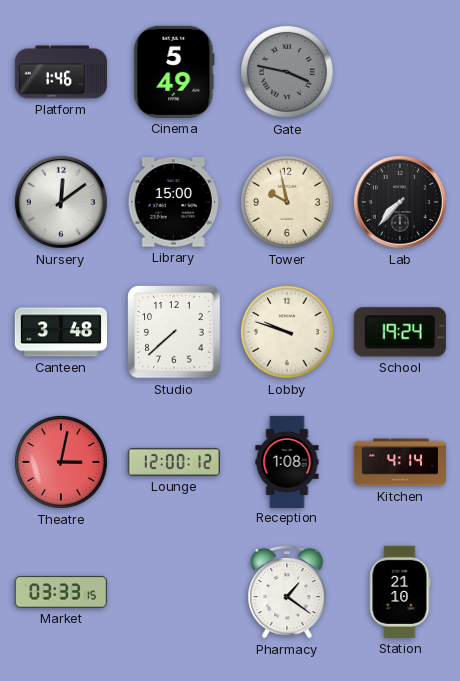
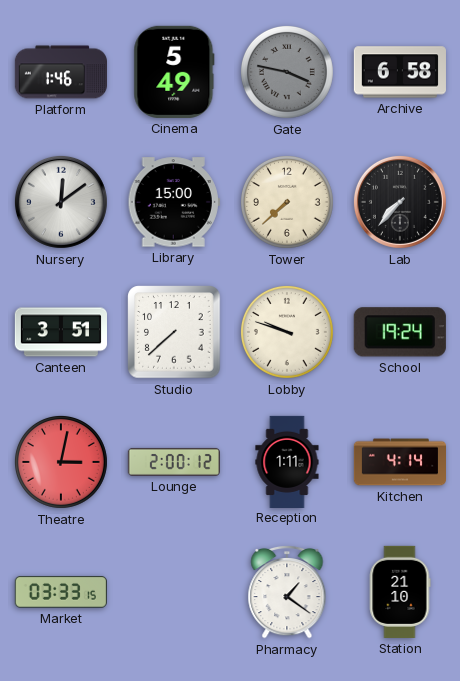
Archive: none -> 6:58 (400, 72)
Tower: 9:58 -> 7:38 (287, 202)
Canteen: 3:48 -> 3:51 (60, 332)
Lounge: 12:00 -> 2:00 (173, 462)
Reception: 1:08 -> 1:11 (287, 461)
